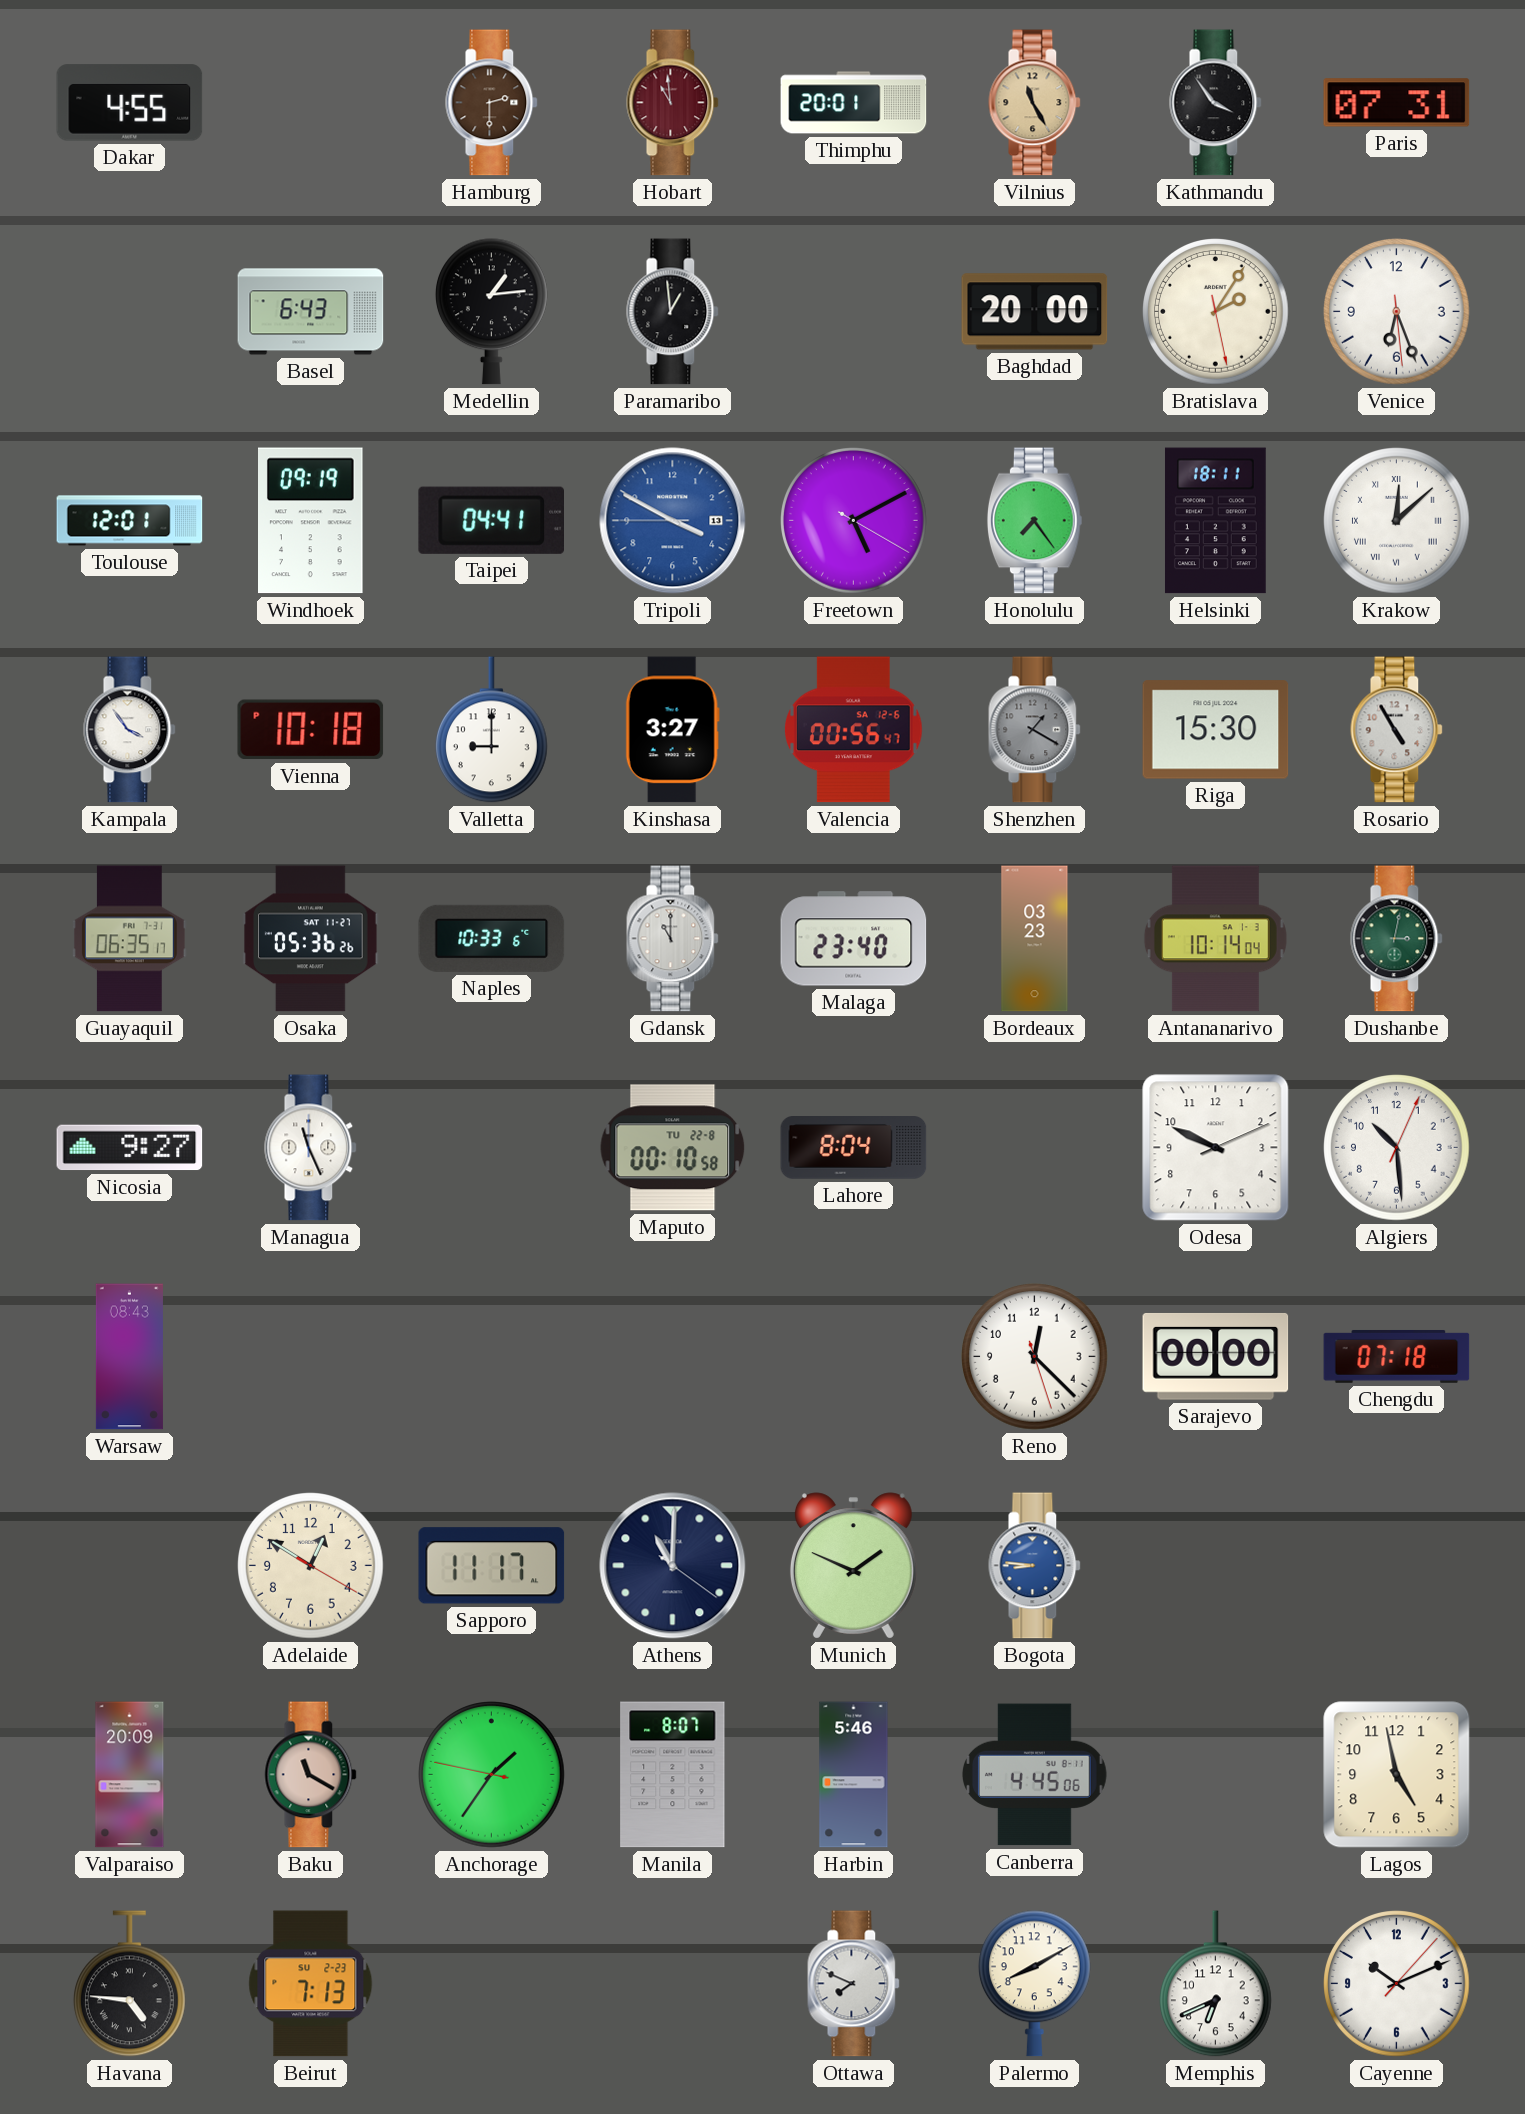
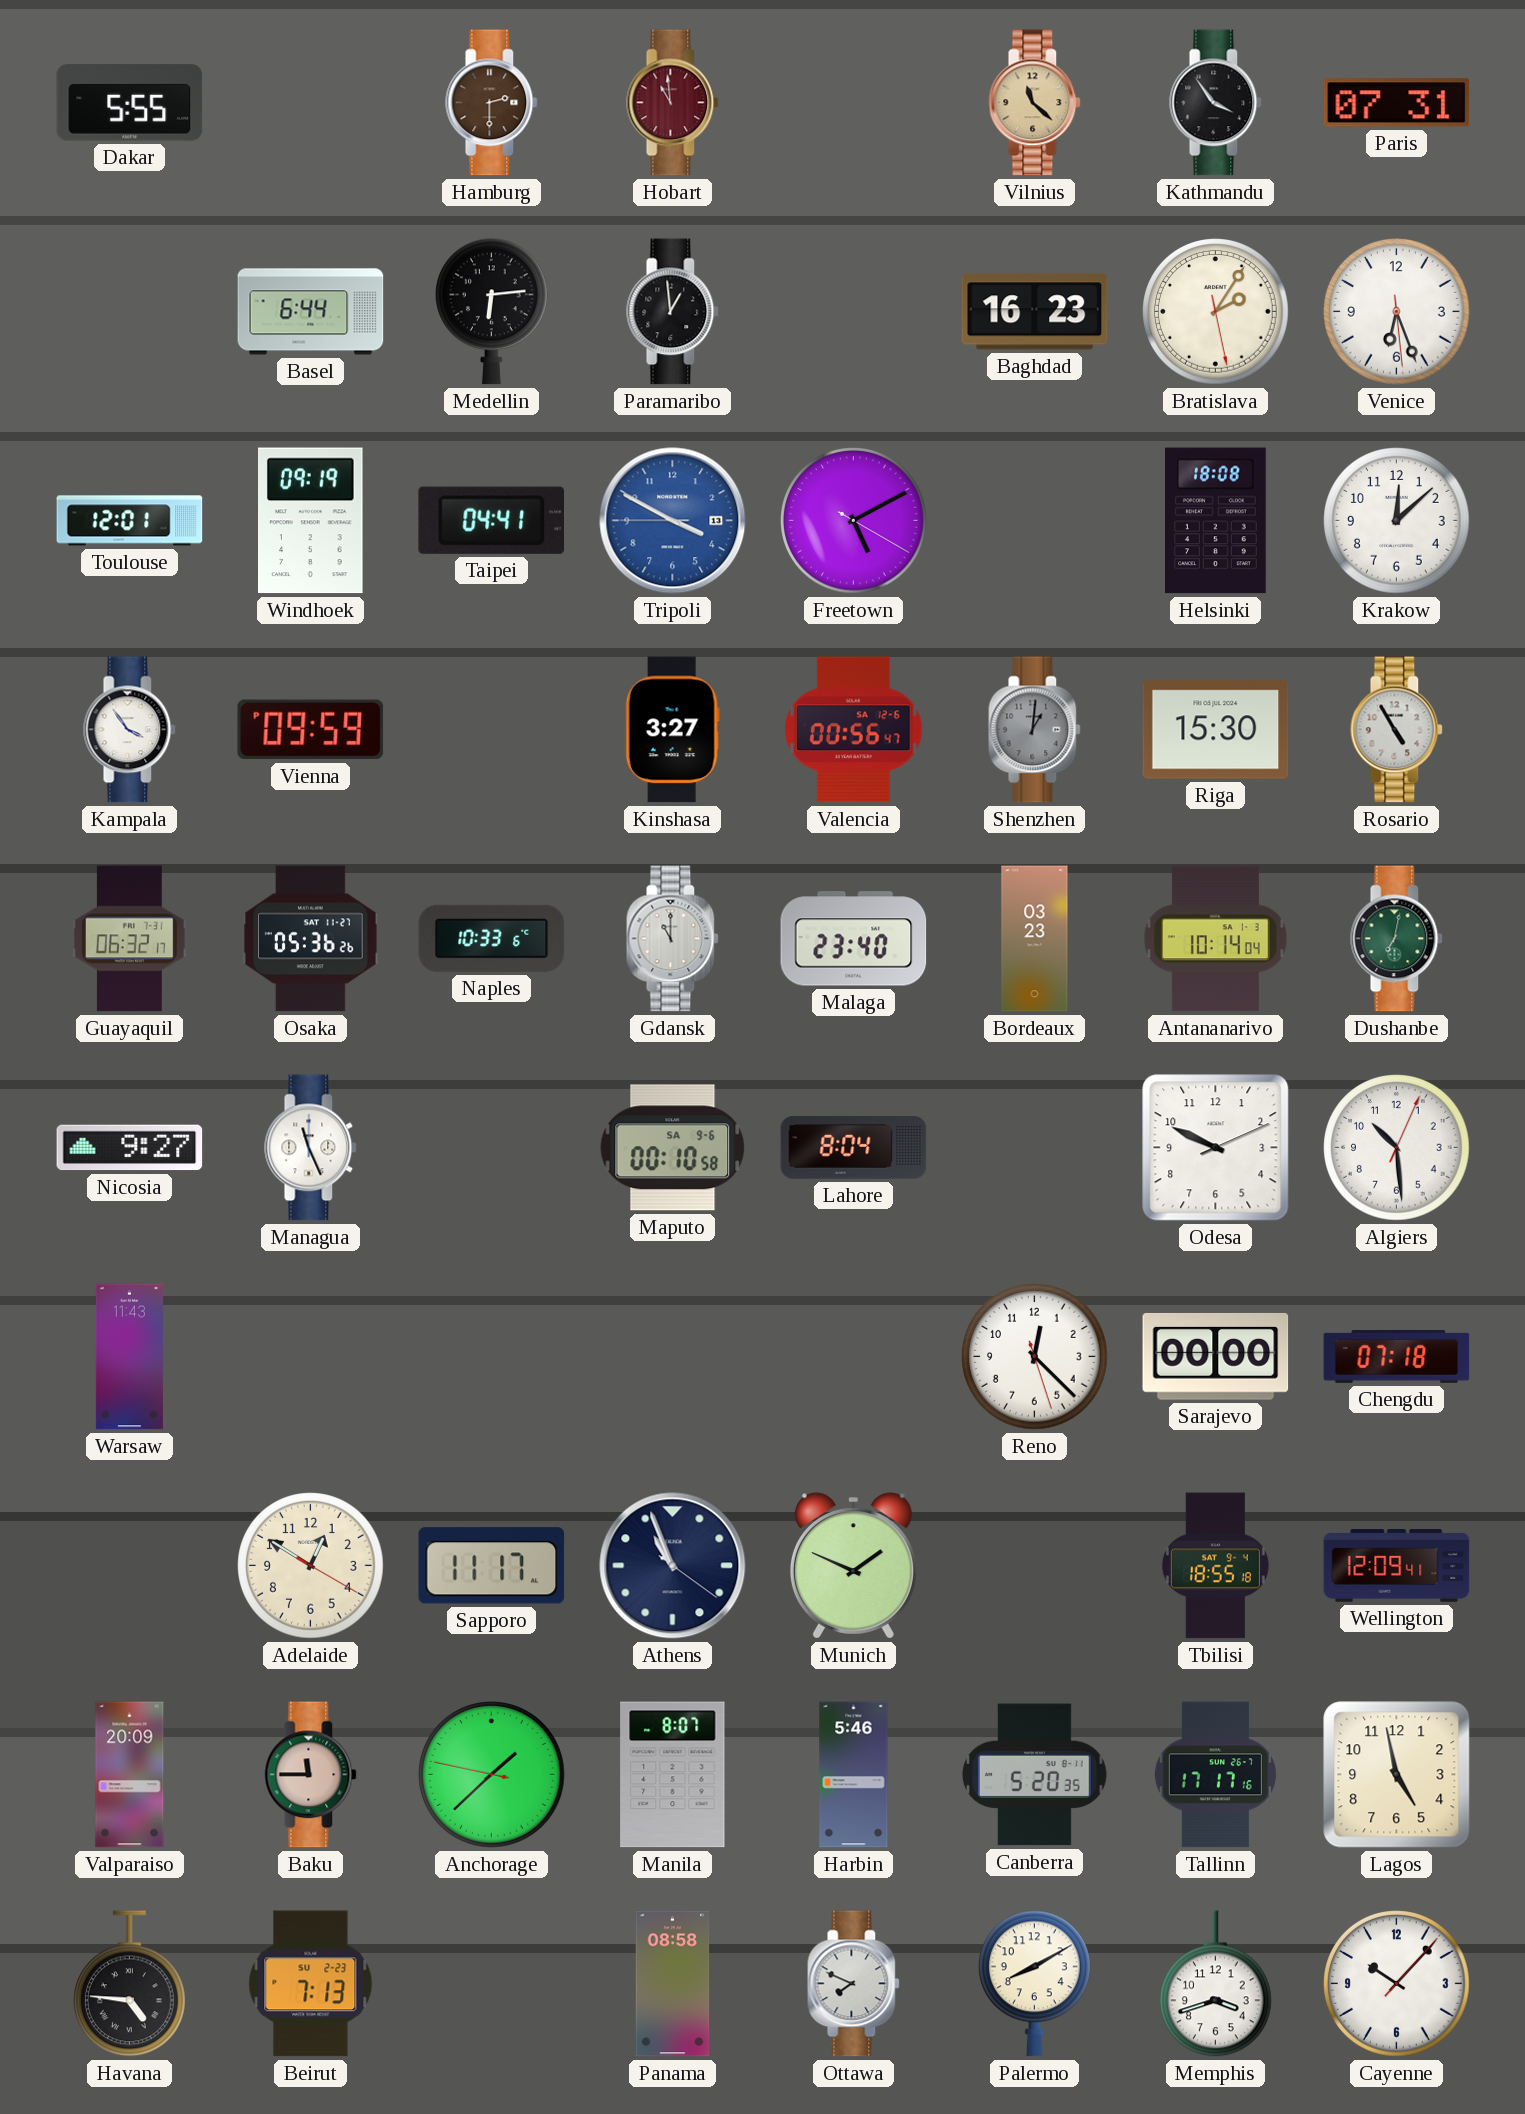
Dakar: 4:55 -> 5:55 (130, 103)
Thimphu: 20:01 -> none (854, 103)
Vilnius: 11:25 -> 11:22 (1035, 103)
Basel: 6:43 -> 6:44 (311, 312)
Medellin: 1:14 -> 6:14 (491, 312)
Baghdad: 20:00 -> 16:23 (1035, 312)
Honolulu: 7:24 -> none (1034, 521)
Helsinki: 18:11 -> 18:08 (1215, 521)
Krakow numerals: Roman -> Arabic (1397, 521)
Vienna: 10:18 -> 09:59 (311, 730)
Valletta: 9:00 -> none (491, 730)
Shenzhen: 1:20 -> 1:01 (1035, 730)
Guayaquil: 06:35 -> 06:32 (129, 939)
Dushanbe: 3:02 -> 7:02 (1397, 939)
Maputo date: TU 22-8 -> SA 9-6 (673, 1148)
Warsaw: 08:43 -> 11:43 (129, 1357)
Athens: 11:00 -> 10:56 (673, 1566)
Bogota: 8:46 -> none (1035, 1566)
Tbilisi: none -> 18:55 (1215, 1566)
Wellington: none -> 12:09 (1397, 1566)
Baku: 11:20 -> 11:45 (311, 1775)
Anchorage: 1:35 -> 1:37 (492, 1775)
Canberra: 4:45 -> 5:20 (1034, 1775)
Tallinn: none -> 17:17 (1215, 1775)
Panama: none -> 08:58 (673, 1984)
Memphis: 6:41 -> 3:42 (1215, 1984)
Cayenne: 10:11 -> 10:07 (1397, 1984)
